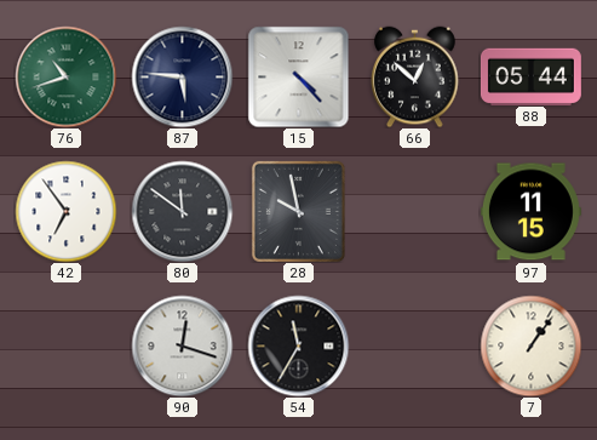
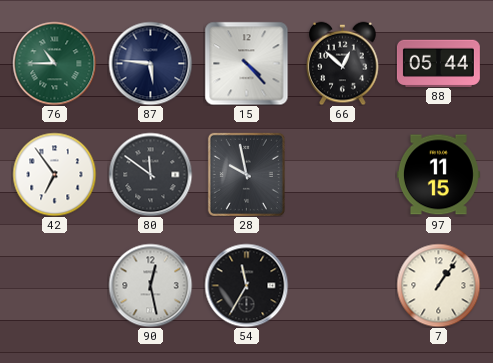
76: 10:42 -> 10:45 (54, 63)
90: 12:18 -> 12:28 (150, 285)
